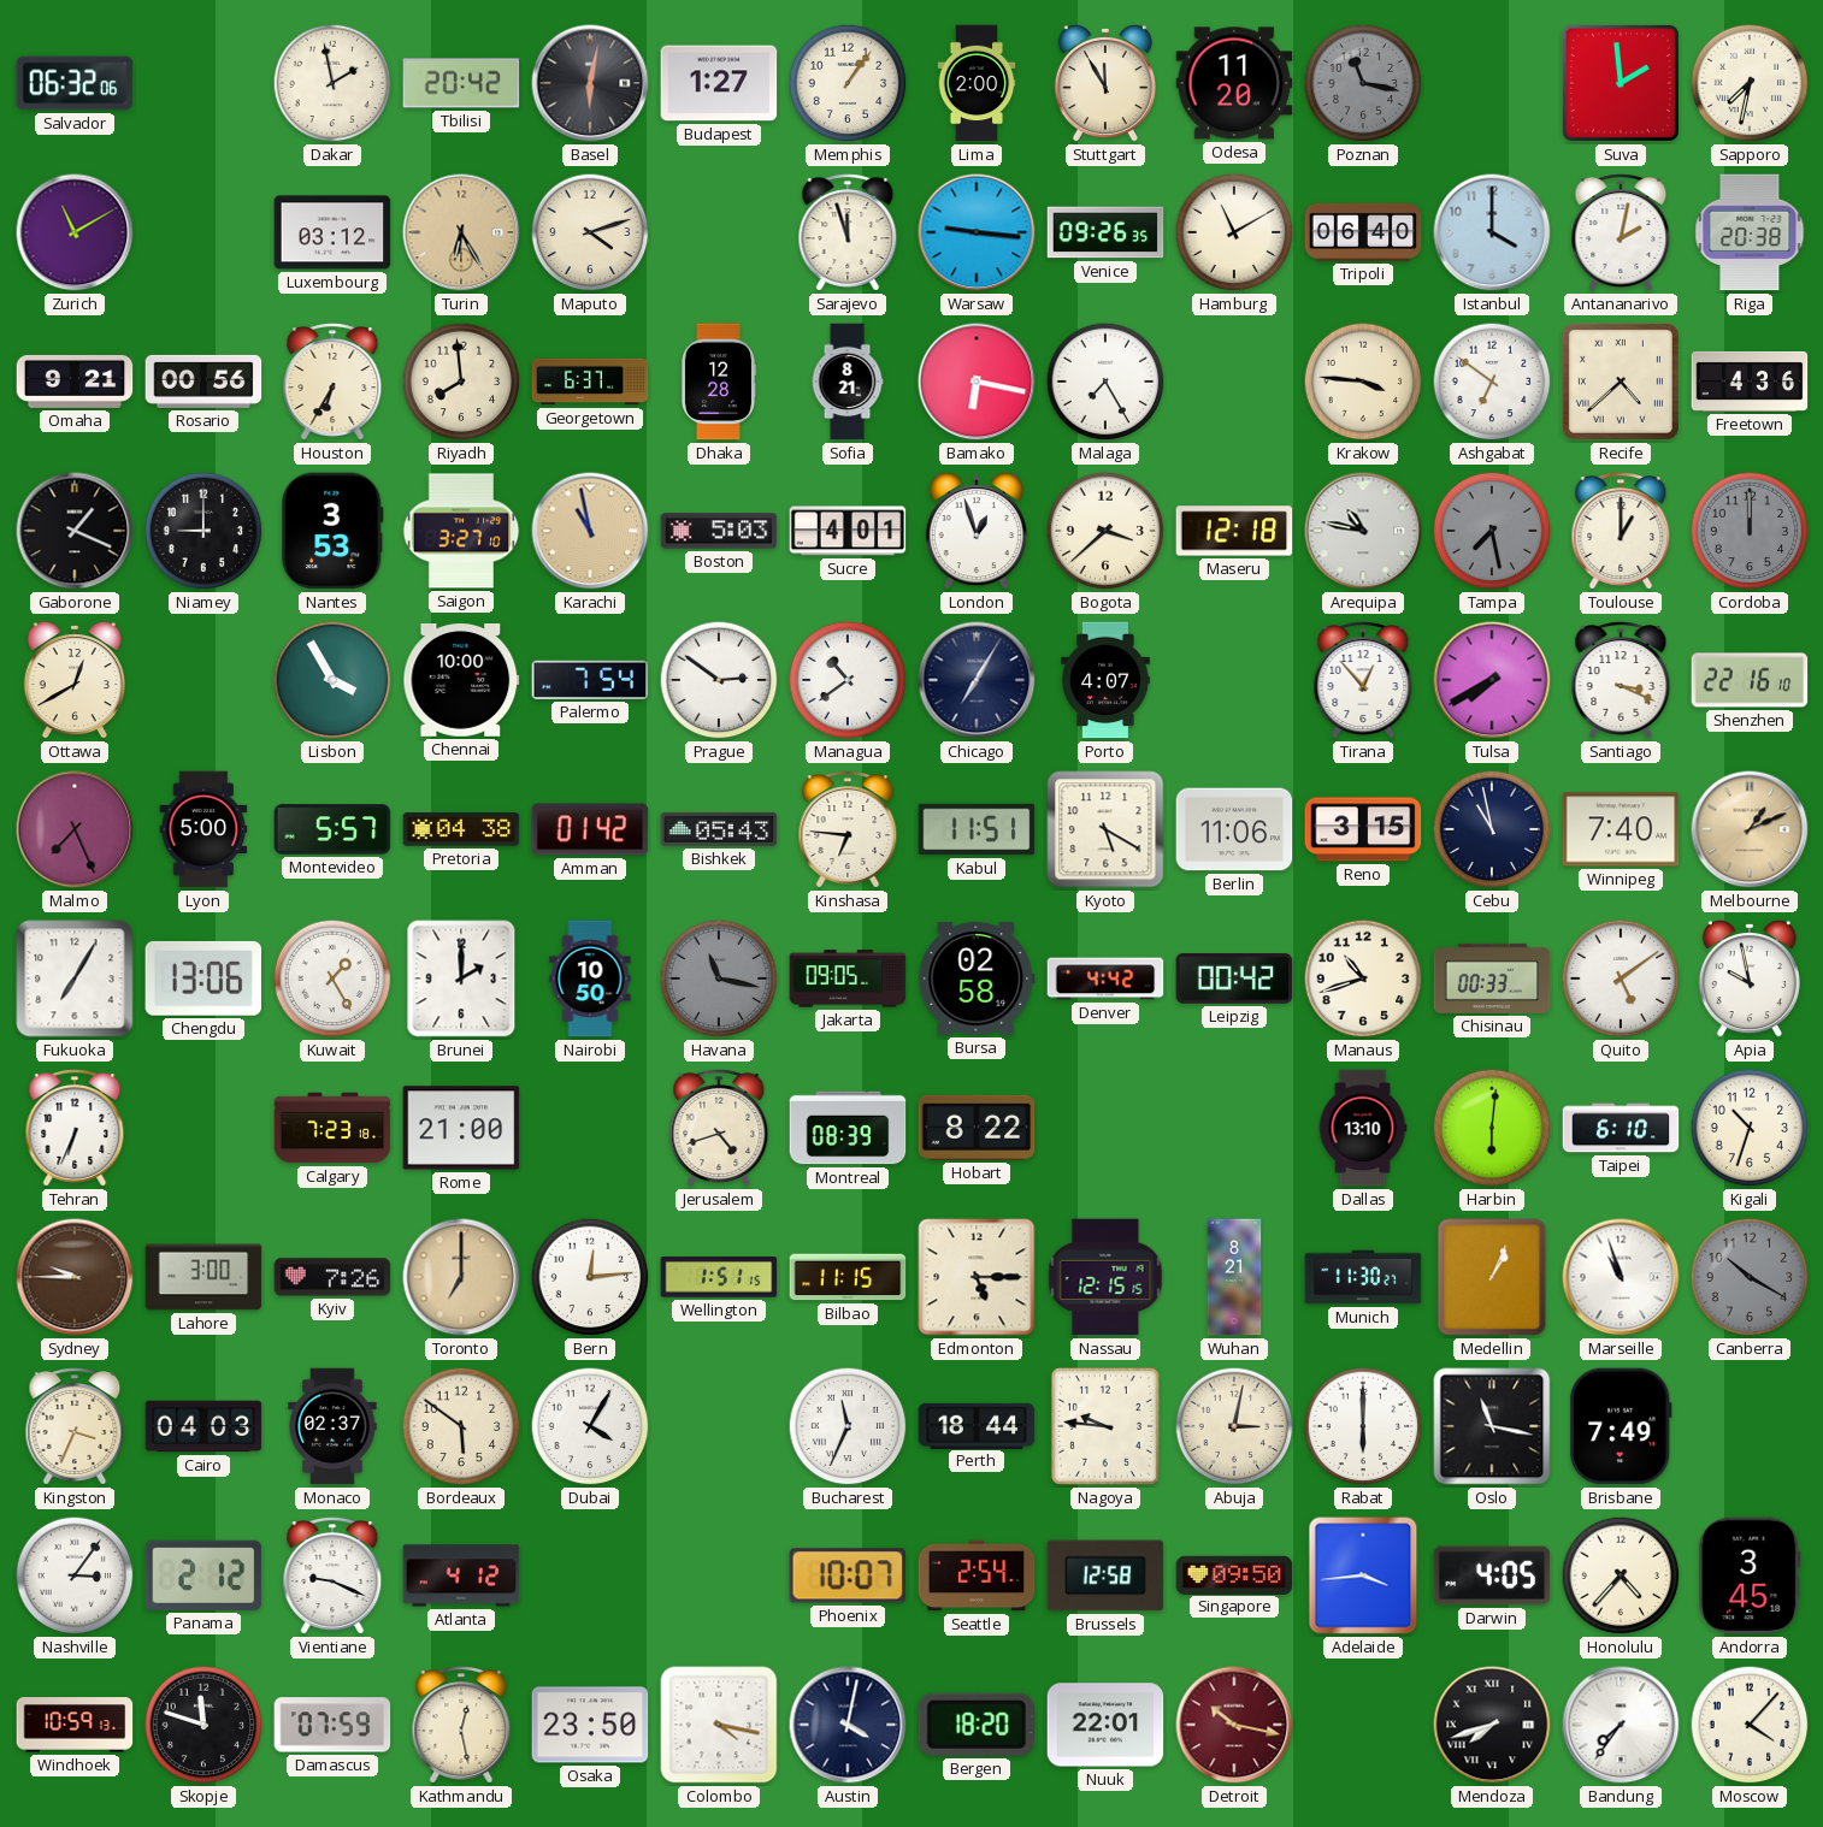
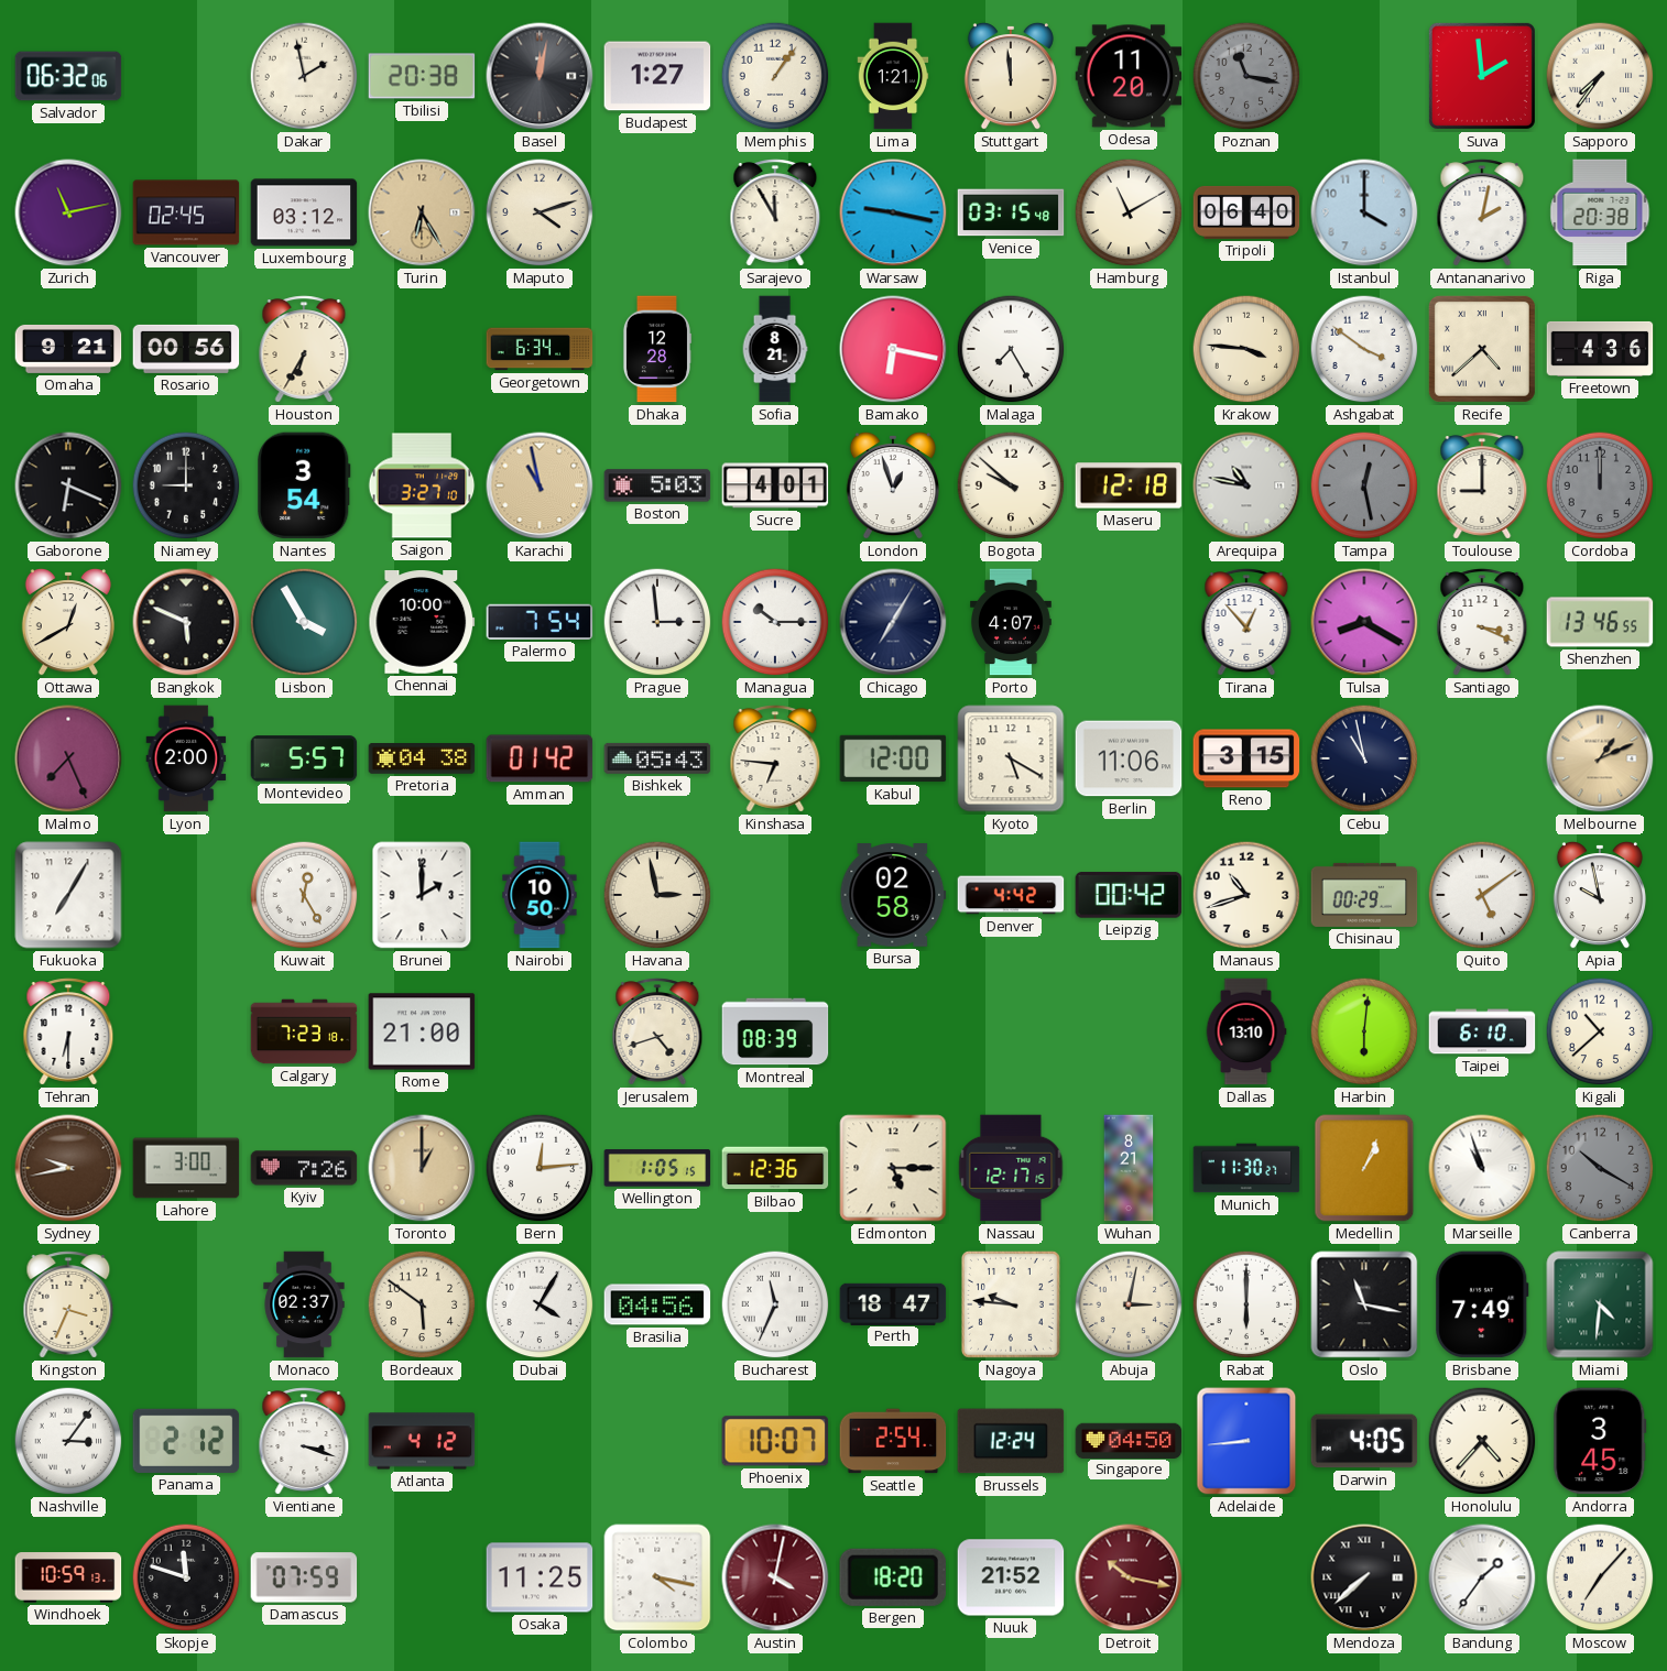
Tbilisi: 20:42 -> 20:38 (422, 76)
Basel: 6:02 -> 12:02 (540, 76)
Lima: 2:00 -> 1:21 (893, 76)
Stuttgart: 11:55 -> 11:59 (1011, 76)
Sapporo: 7:32 -> 7:36 (1600, 76)
Zurich: 11:10 -> 11:13 (68, 212)
Vancouver: none -> 02:45 (186, 212)
Sarajevo: 11:57 -> 11:55 (775, 212)
Warsaw: 9:16 -> 9:17 (893, 212)
Venice: 09:26 -> 03:15 (1011, 212)
Riyadh: 7:59 -> none (461, 382)
Georgetown: 6:37 -> 6:34 (540, 349)
Ashgabat: 6:51 -> 3:51 (1364, 349)
Gaborone: 1:19 -> 6:19 (68, 485)
Nantes: 3:53 -> 3:54 (304, 485)
Bogota: 3:38 -> 9:52 (1011, 485)
Tampa: 7:28 -> 12:28 (1364, 485)
Toulouse: 1:00 -> 9:00 (1482, 485)
Bangkok: none -> 5:49 (186, 622)
Prague: 2:51 -> 2:59 (657, 622)
Managua: 10:39 -> 10:15 (775, 622)
Tulsa: 7:40 -> 8:20 (1364, 622)
Shenzhen: 22:16 -> 13:46 (1600, 622)
Lyon: 5:00 -> 2:00 (186, 758)
Kabul: 11:51 -> 12:00 (893, 758)
Winnipeg: 7:40 -> none (1621, 829)
Chengdu: 13:06 -> none (203, 978)
Kuwait: 1:25 -> 12:25 (304, 895)
Havana: 11:17 -> 2:58 (657, 895)
Havana dial: grey -> cream (657, 895)
Jakarta: 09:05 -> none (848, 978)
Chisinau: 00:33 -> 00:29 (1364, 895)
Tehran: 6:34 -> 6:30 (68, 1031)
Hobart: 8:22 -> none (977, 1128)
Kigali: 10:33 -> 10:38 (1600, 1031)
Sydney: 9:45 -> 9:43 (68, 1168)
Toronto: 7:00 -> 1:00 (422, 1168)
Wellington: 1:51 -> 1:05 (657, 1168)
Bilbao: 11:15 -> 12:36 (775, 1168)
Nassau: 12:15 -> 12:17 (1011, 1168)
Cairo: 04:03 -> none (203, 1426)
Brasilia: none -> 04:56 (657, 1304)
Perth: 18:44 -> 18:47 (893, 1303)
Miami: none -> 4:31 (1600, 1304)
Vientiane: 9:19 -> 3:18 (304, 1441)
Brussels: 12:58 -> 12:24 (1011, 1441)
Singapore: 09:50 -> 04:50 (1129, 1440)
Adelaide: 3:44 -> 8:44 (1246, 1441)
Kathmandu: 12:28 -> none (461, 1725)
Osaka: 23:50 -> 11:25 (540, 1577)
Austin dial: navy -> burgundy (775, 1577)
Nuuk: 22:01 -> 21:52 (1011, 1577)
Mendoza: 7:42 -> 7:38 (1364, 1577)
Bandung: 7:36 -> 1:36 (1482, 1577)
Moscow: 4:07 -> 7:07 (1600, 1577)
